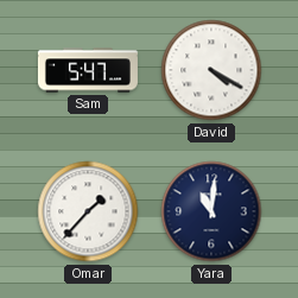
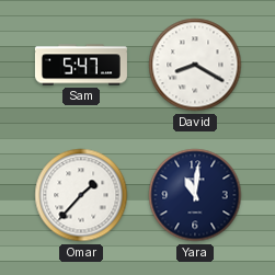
David: 4:20 -> 8:20 (195, 65)
